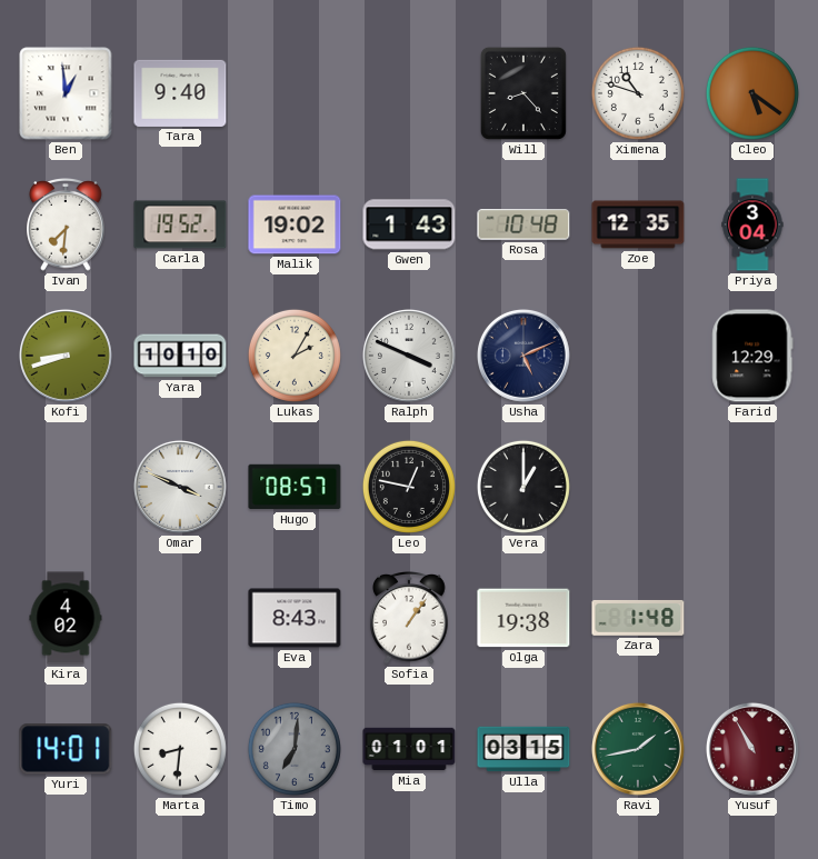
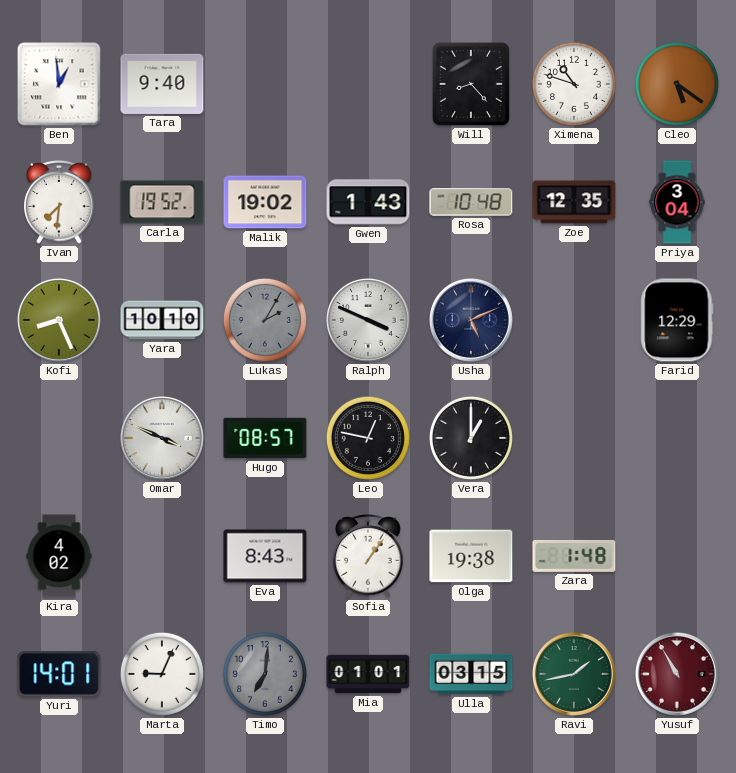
Kofi: 8:42 -> 8:26 (59, 320)
Lukas dial: cream -> grey (265, 320)
Marta: 8:31 -> 9:04 (162, 674)
